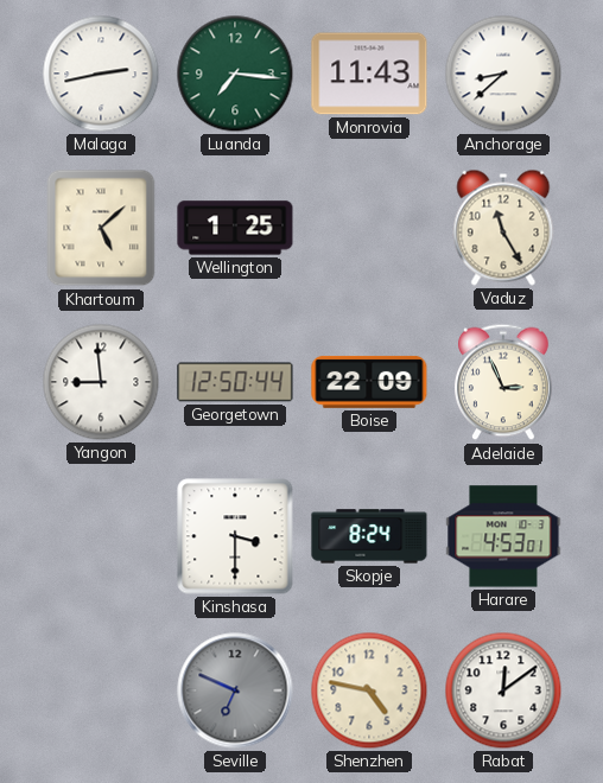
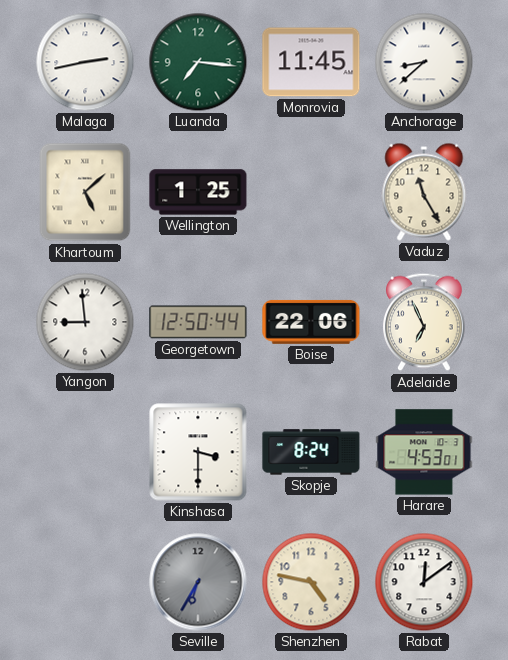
Monrovia: 11:43 -> 11:45 (311, 62)
Boise: 22:09 -> 22:06 (311, 322)
Adelaide: 2:56 -> 6:56 (425, 322)
Seville: 6:49 -> 6:35 (198, 582)
